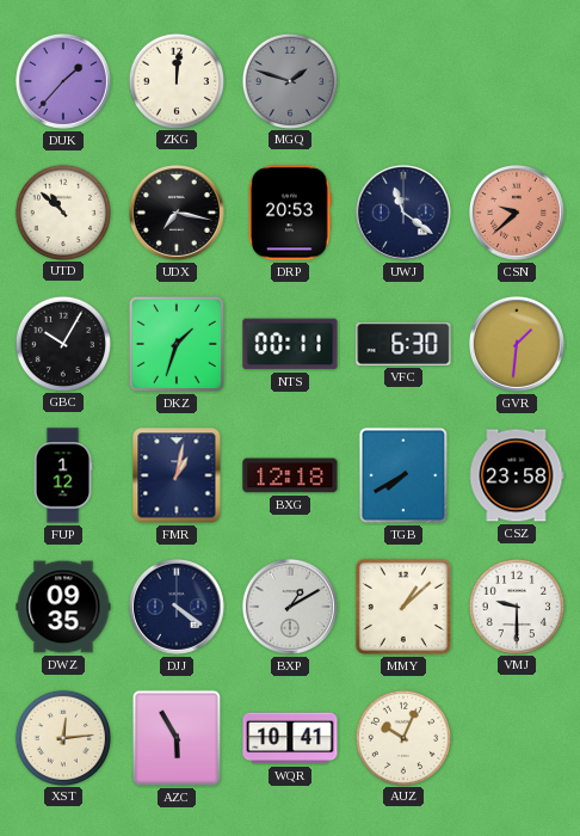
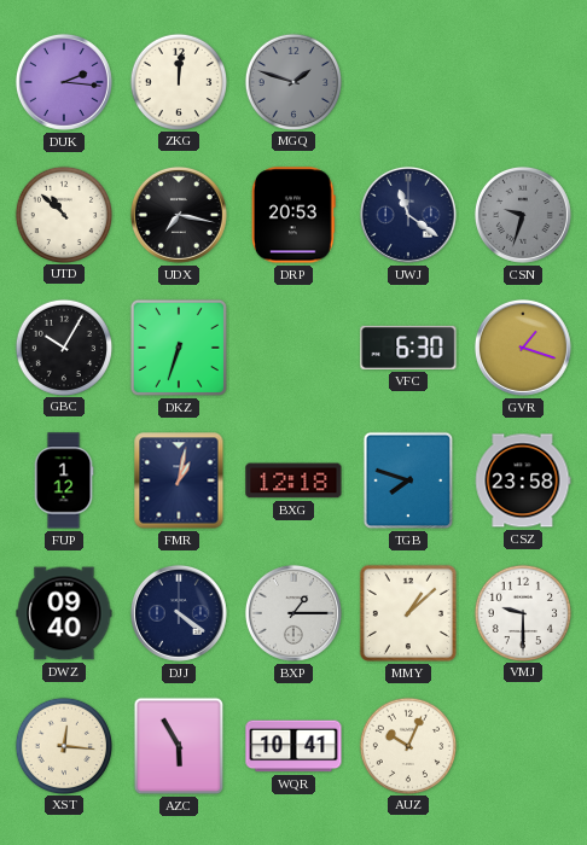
DUK: 1:37 -> 2:16 (64, 82)
CSN: 9:38 -> 9:33 (523, 215)
CSN dial: salmon -> grey (523, 215)
DKZ: 1:33 -> 6:33 (179, 348)
NTS: 00:11 -> none (290, 344)
GVR: 1:31 -> 1:18 (523, 348)
TGB: 7:40 -> 7:48 (408, 480)
DWZ: 09:35 -> 09:40 (64, 613)
BXP: 1:10 -> 1:15 (293, 613)
XST: 12:14 -> 12:16 (63, 745)
